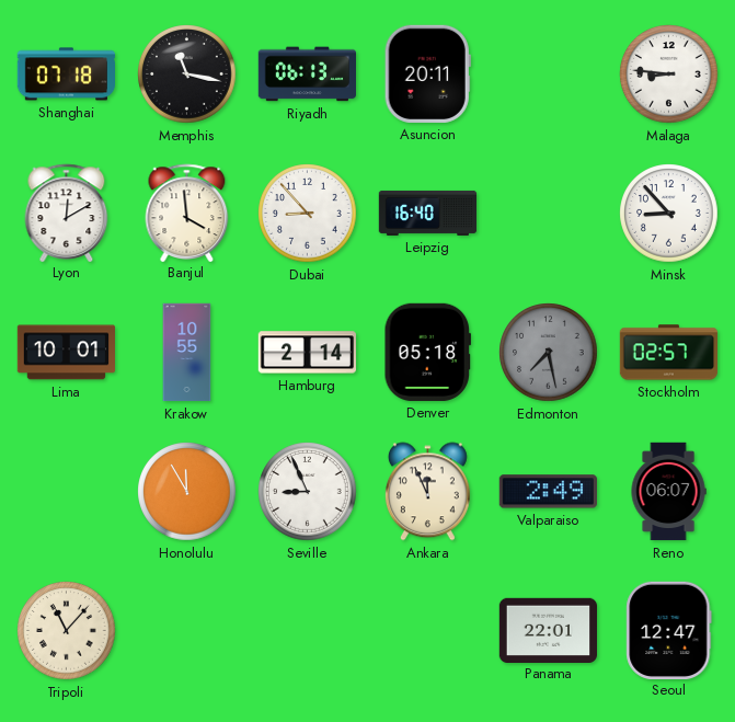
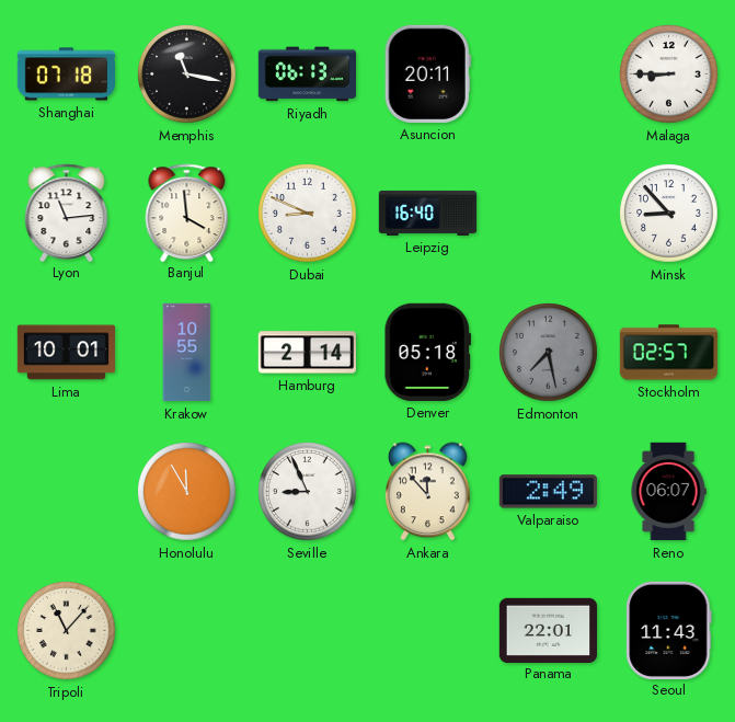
Malaga: 8:46 -> 8:45 (669, 75)
Lyon: 12:10 -> 11:14 (67, 213)
Dubai: 8:53 -> 8:49 (308, 214)
Ankara: 11:56 -> 11:53 (427, 492)
Seoul: 12:47 -> 11:43 (669, 630)
